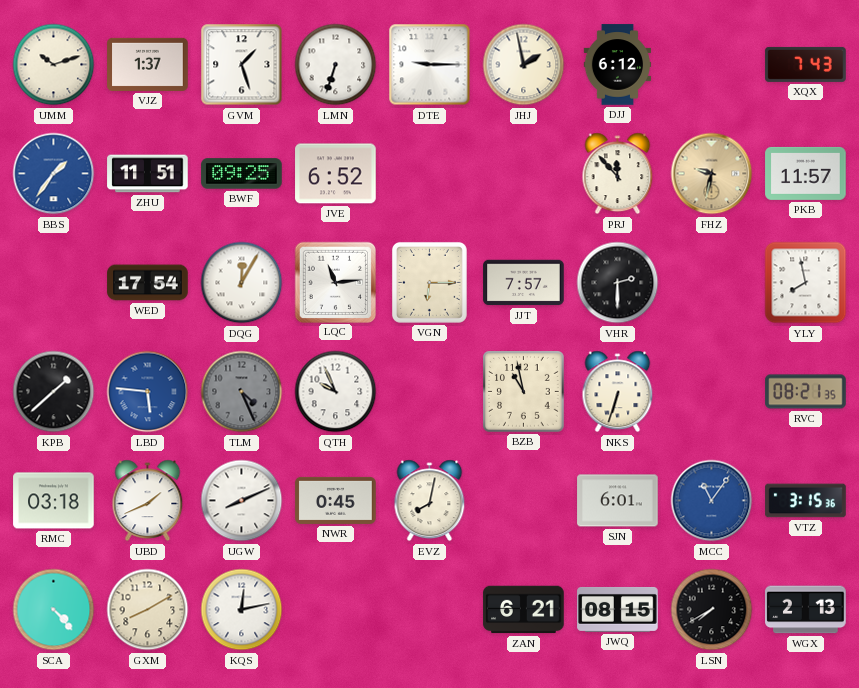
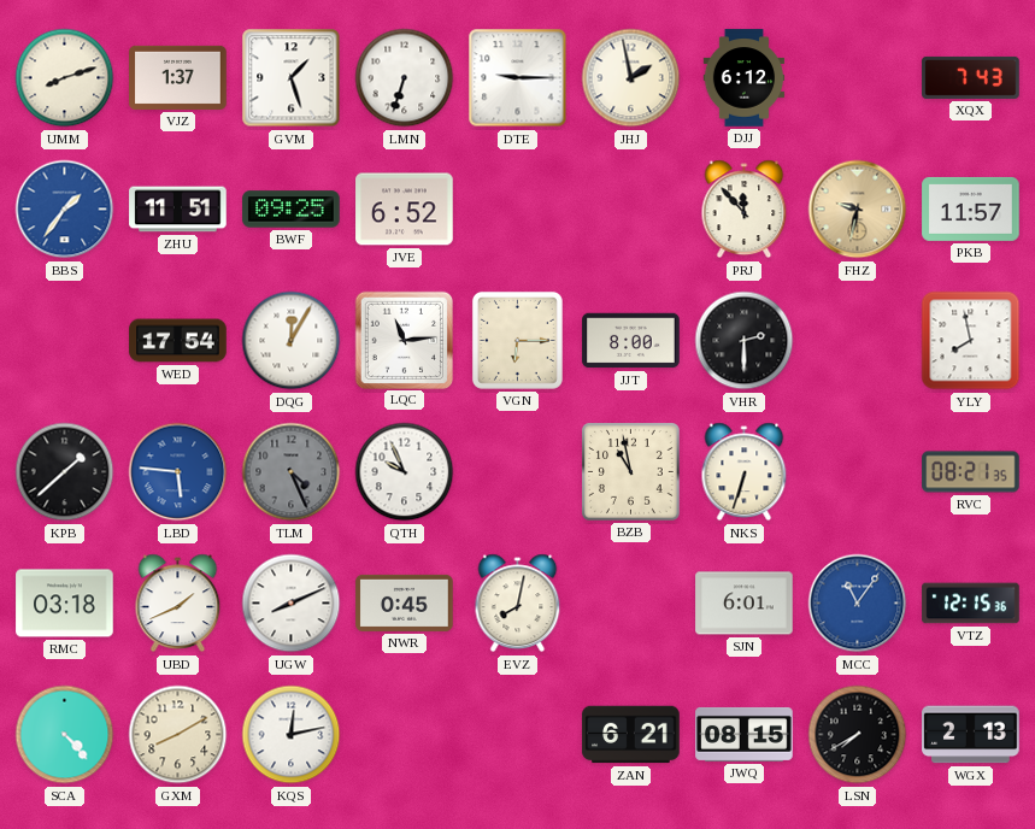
UMM: 10:12 -> 8:12 (65, 78)
JJT: 7:57 -> 8:00 (631, 341)
VTZ: 3:15 -> 12:15 (971, 604)
